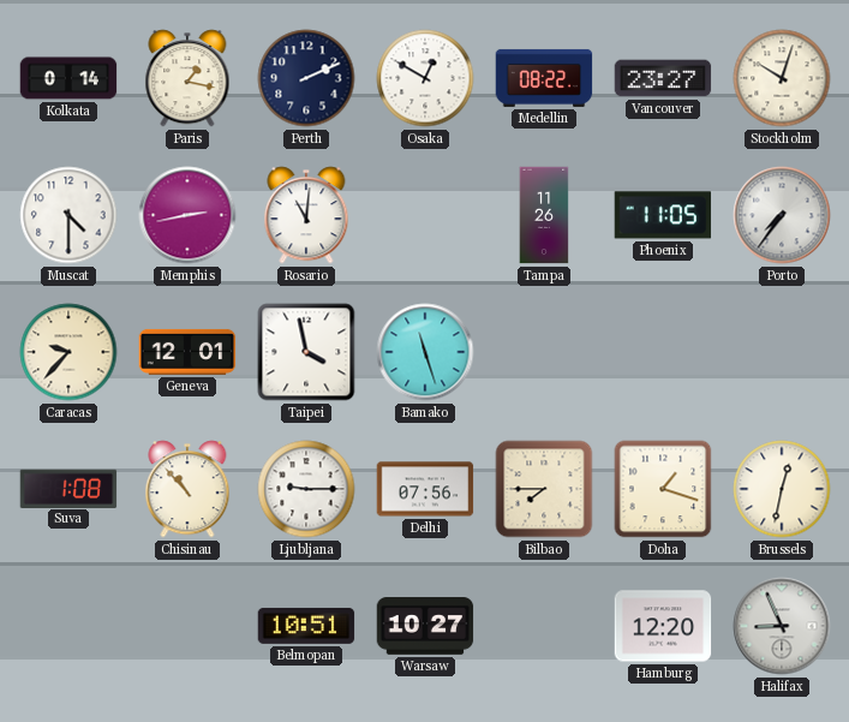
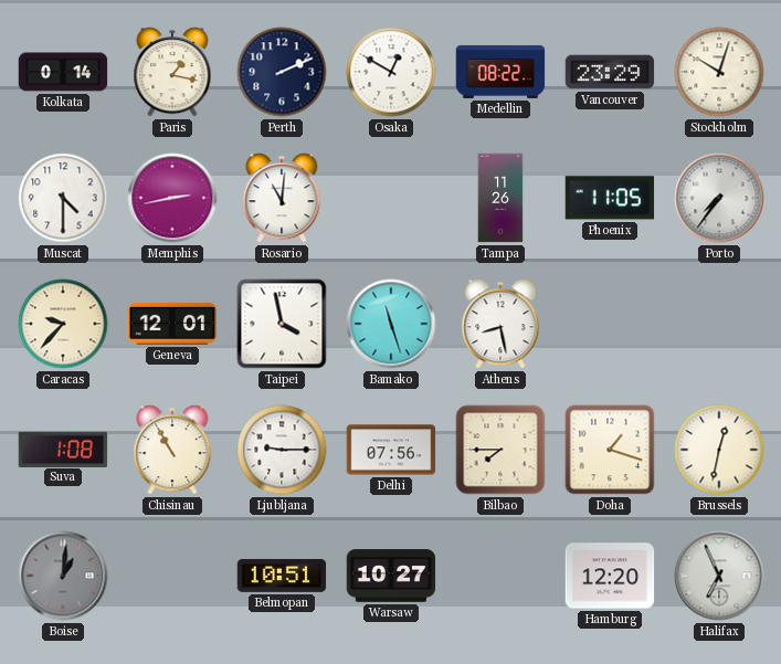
Vancouver: 23:27 -> 23:29 (610, 72)
Athens: none -> 8:28 (500, 324)
Chisinau: 10:53 -> 10:55 (172, 450)
Boise: none -> 1:01 (63, 576)
Halifax: 8:56 -> 6:56 (719, 576)
